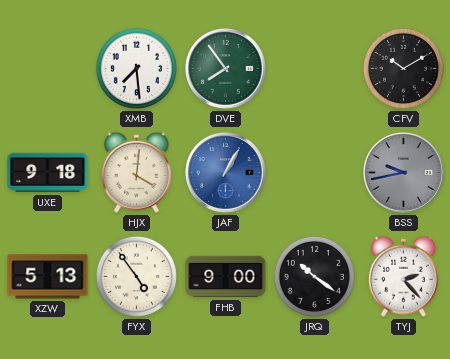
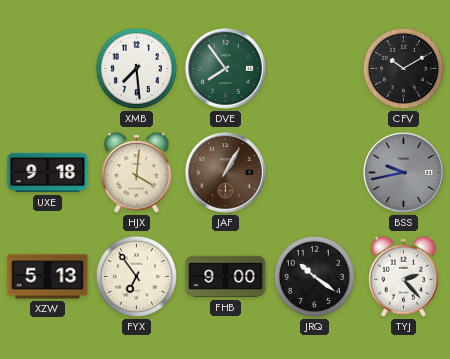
JAF dial: blue -> brown (226, 173)
FYX: 4:54 -> 6:54 (136, 276)
